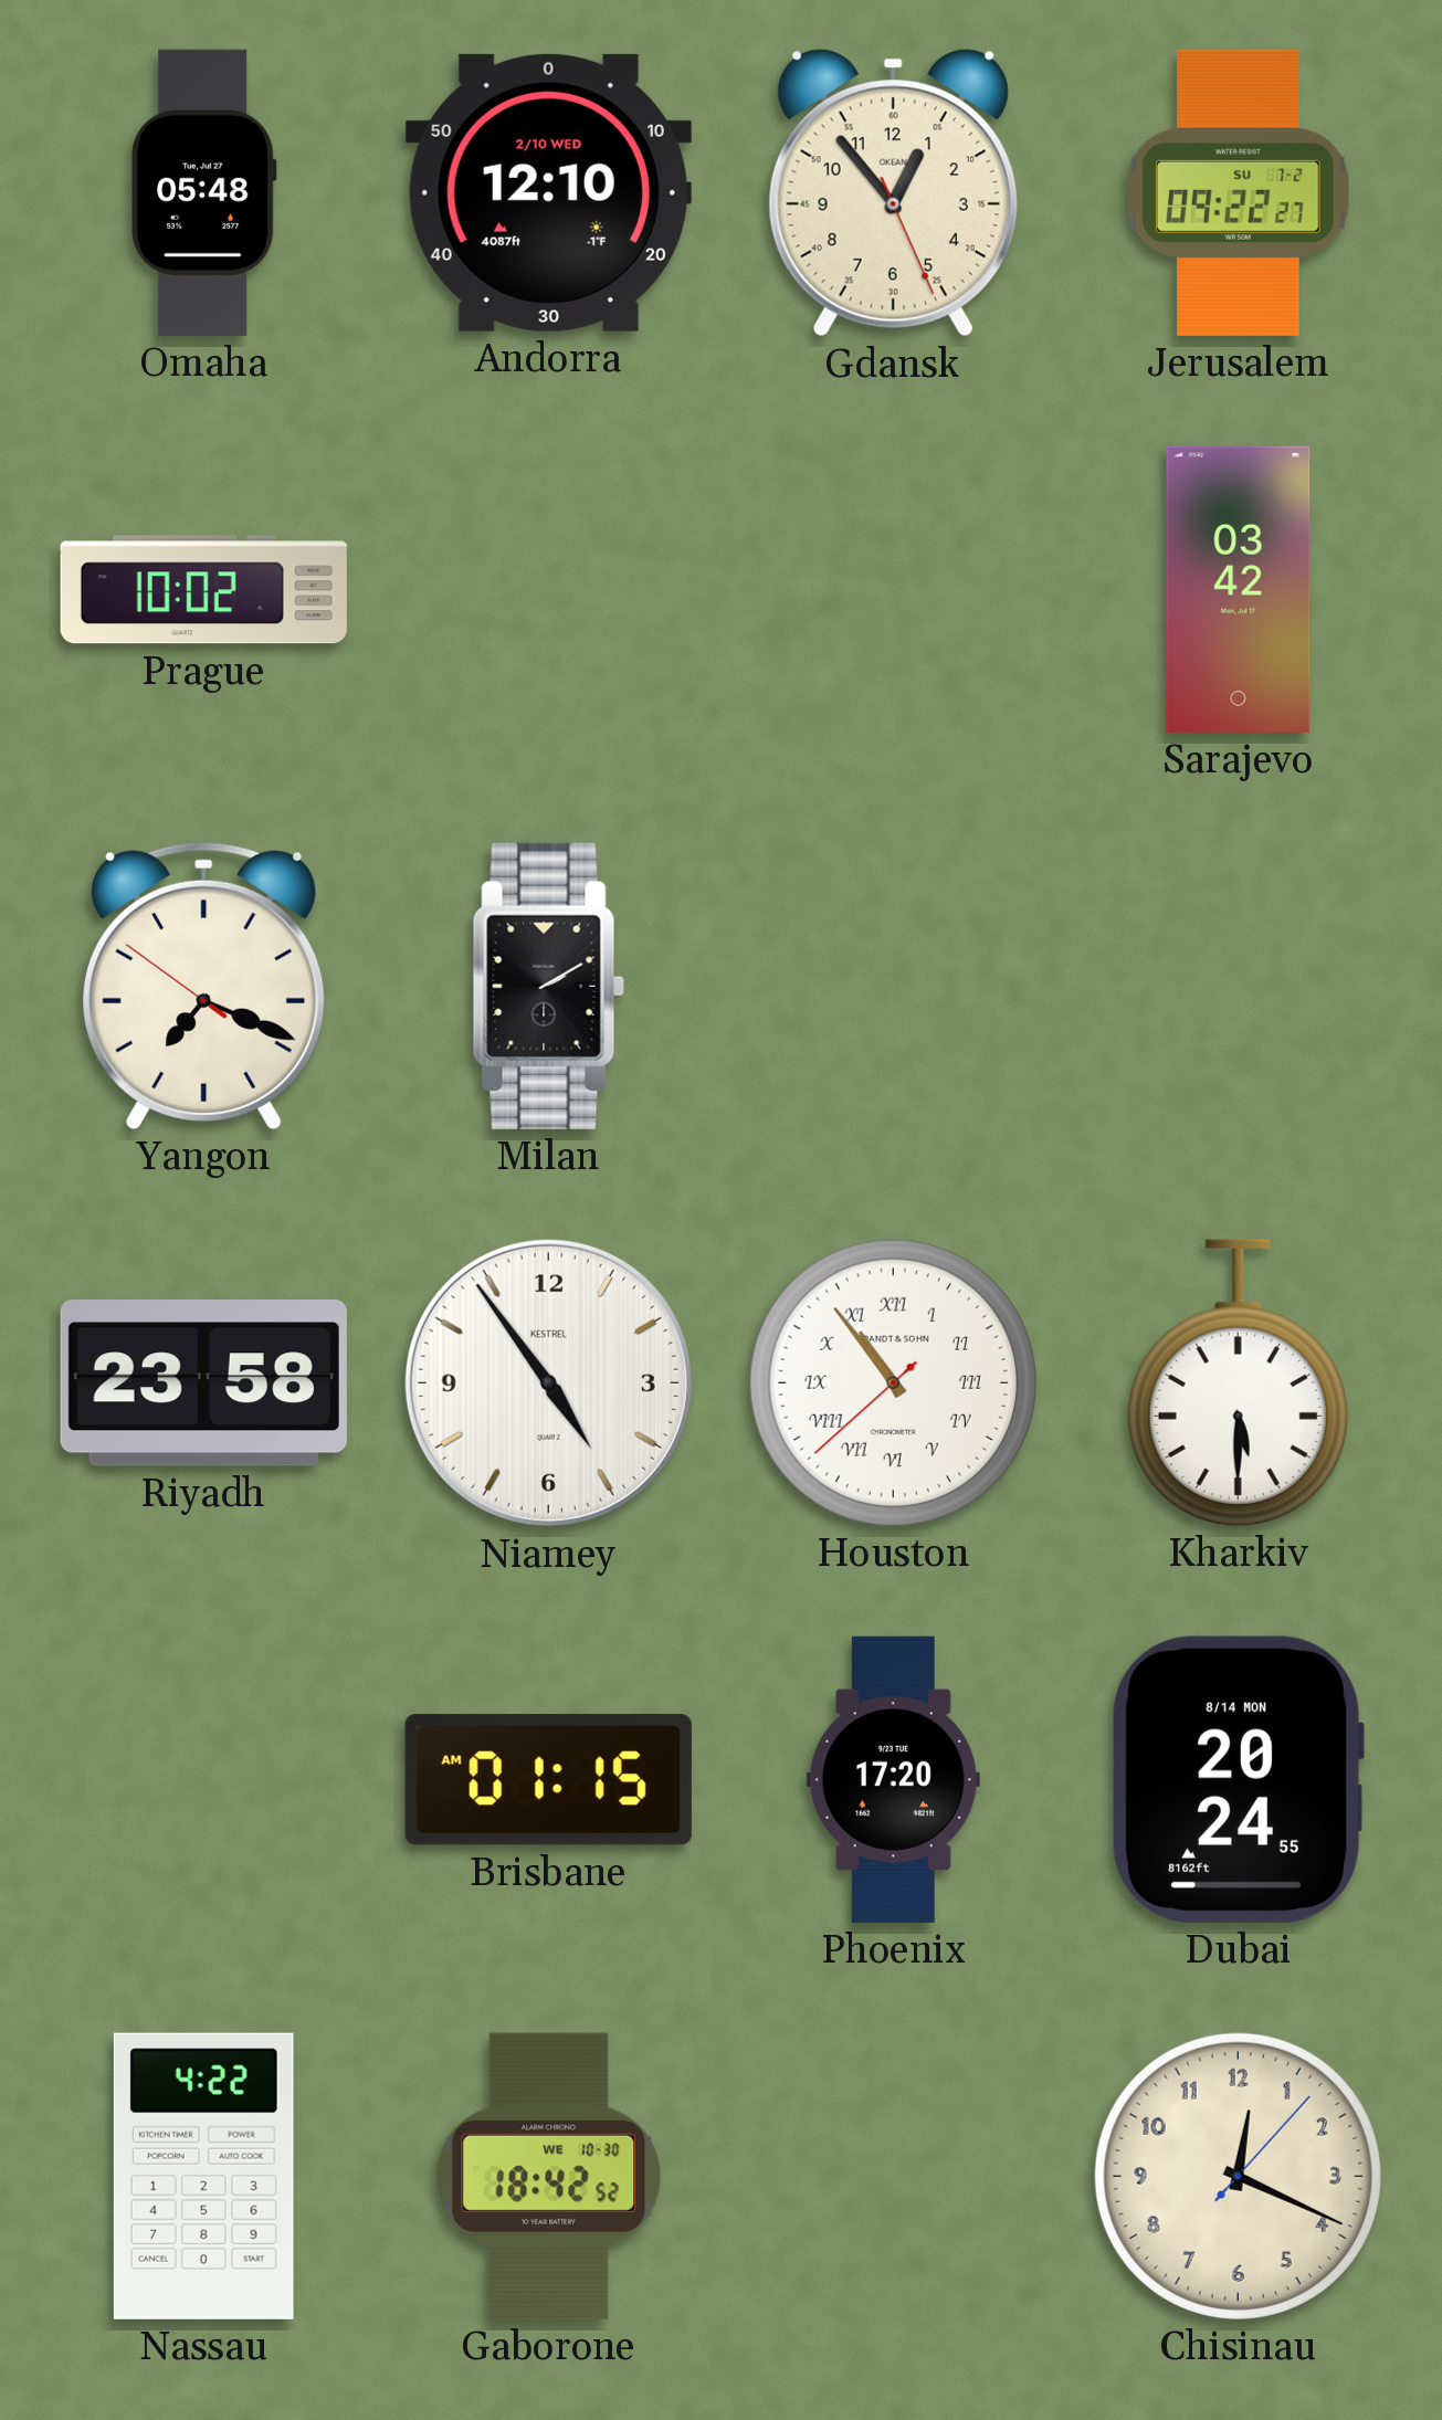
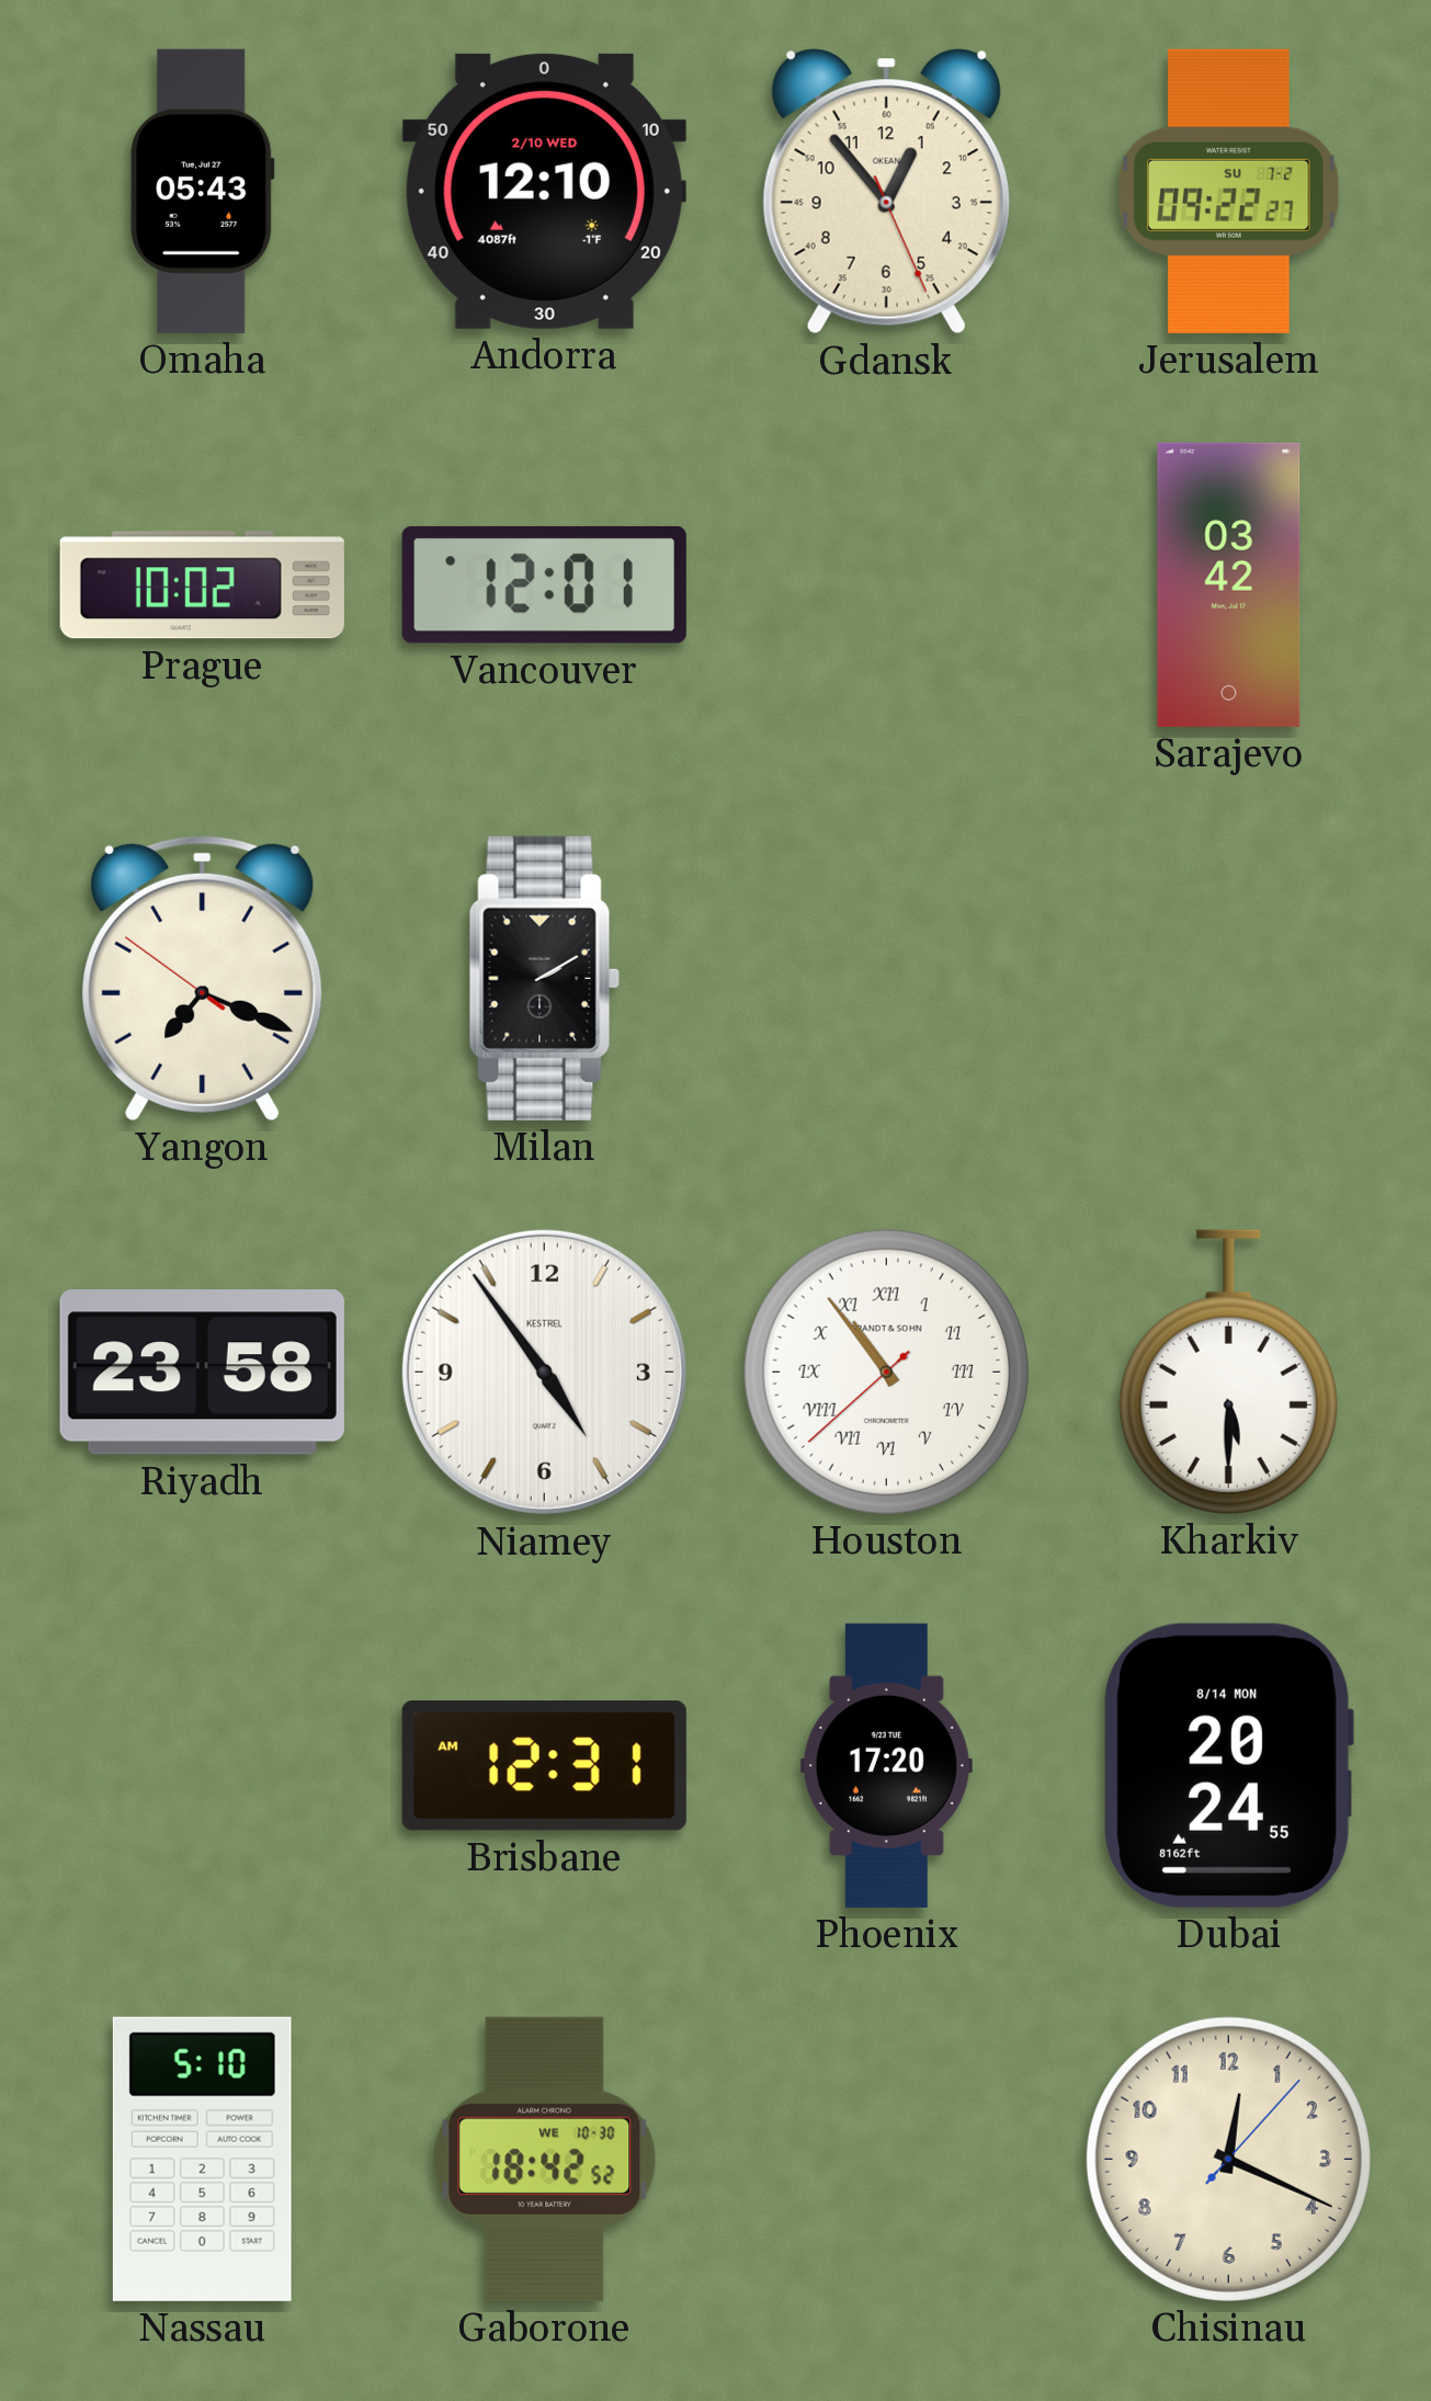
Omaha: 05:48 -> 05:43 (203, 191)
Vancouver: none -> 12:01 (544, 584)
Brisbane: 01:15 -> 12:31 (544, 1766)
Nassau: 4:22 -> 5:10 (202, 2159)
